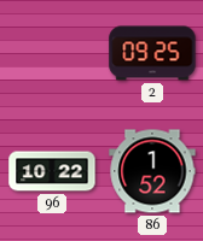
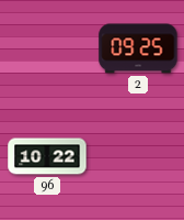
86: 1:52 -> none (152, 171)
